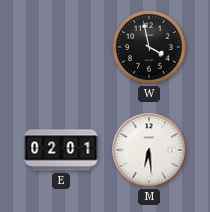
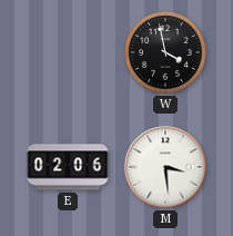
E: 02:01 -> 02:06 (68, 167)
M: 6:29 -> 3:29 (165, 167)
